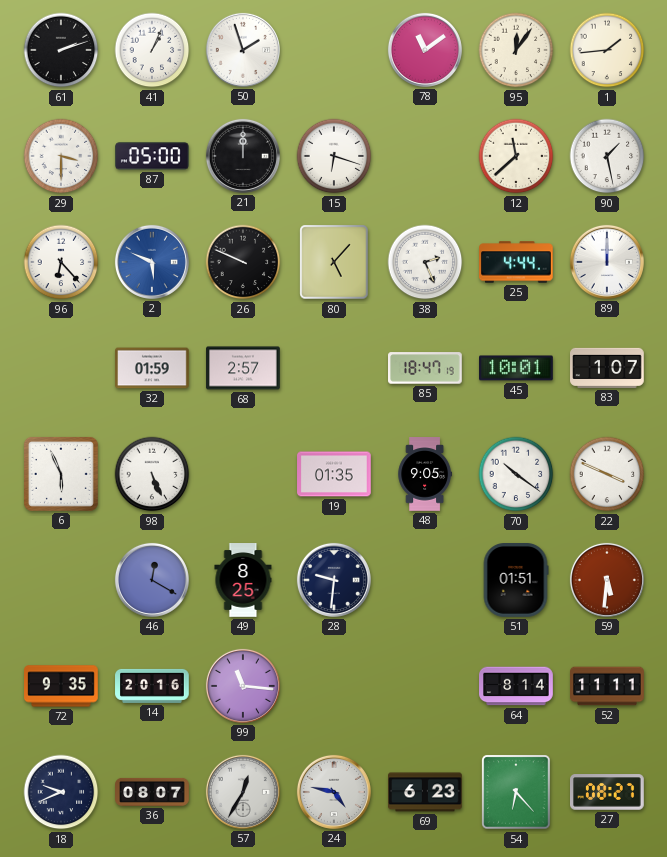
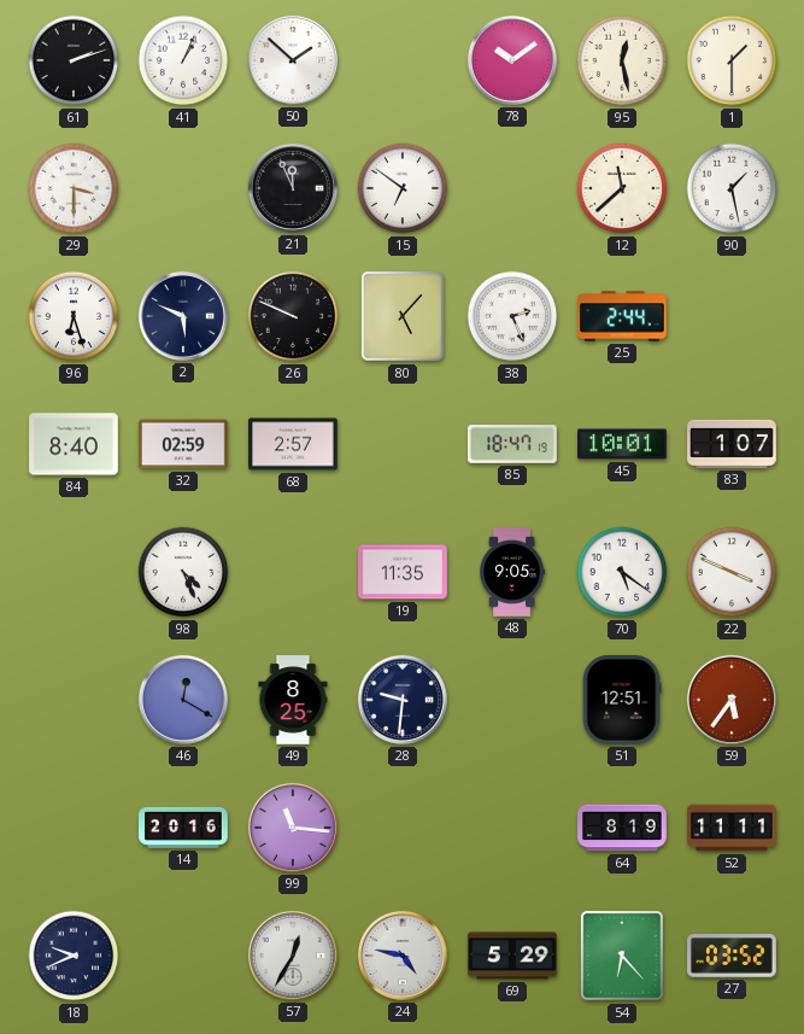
50: 1:57 -> 1:52 (293, 60)
78: 11:09 -> 10:09 (512, 60)
95: 12:06 -> 12:28 (622, 60)
1: 1:44 -> 1:30 (732, 60)
87: 05:00 -> none (153, 156)
21: 12:00 -> 11:56 (293, 188)
15: 6:18 -> 6:51 (403, 188)
96: 6:23 -> 6:27 (74, 316)
2 dial: blue -> navy (183, 316)
25: 4:44 -> 2:44 (623, 316)
89: 12:00 -> none (607, 262)
84: none -> 8:40 (74, 444)
32: 01:59 -> 02:59 (183, 444)
6: 5:56 -> none (61, 474)
98: 5:26 -> 4:26 (183, 572)
19: 01:35 -> 11:35 (403, 572)
70: 10:21 -> 5:21 (622, 572)
51: 01:51 -> 12:51 (622, 701)
59: 5:31 -> 5:36 (732, 700)
72: 9:35 -> none (61, 686)
64: 8:14 -> 8:19 (622, 828)
36: 08:07 -> none (152, 792)
69: 6:23 -> 5:29 (512, 956)
27: 08:27 -> 03:52 (733, 956)
